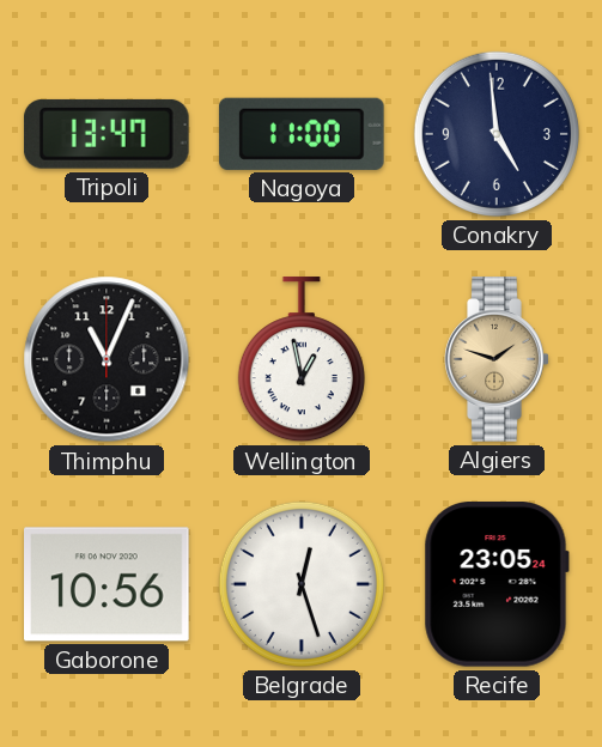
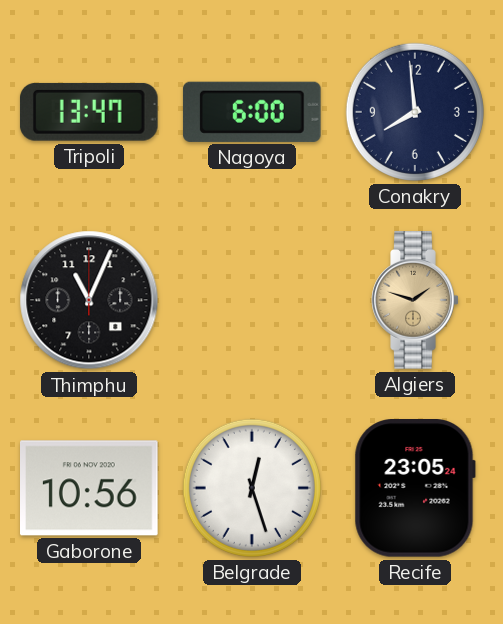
Nagoya: 11:00 -> 6:00 (252, 112)
Conakry: 4:59 -> 7:59 (415, 112)
Wellington: 12:58 -> none (302, 360)
